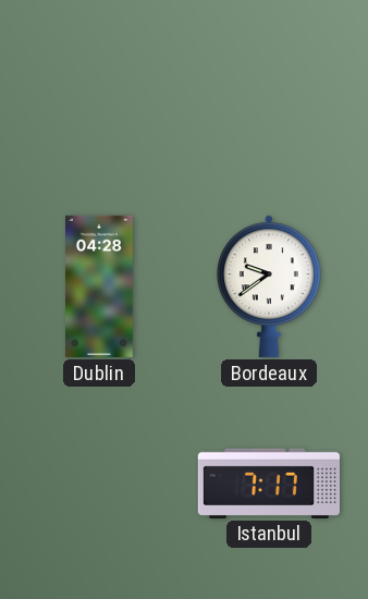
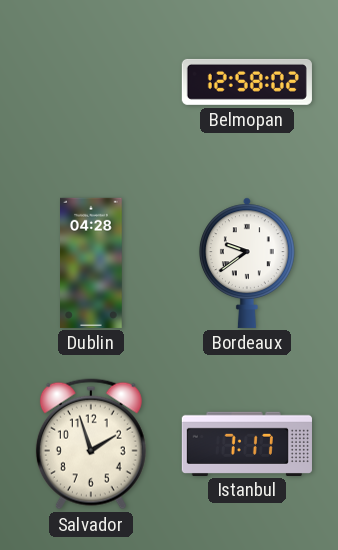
Belmopan: none -> 12:58 (247, 82)
Salvador: none -> 1:57 (91, 444)
